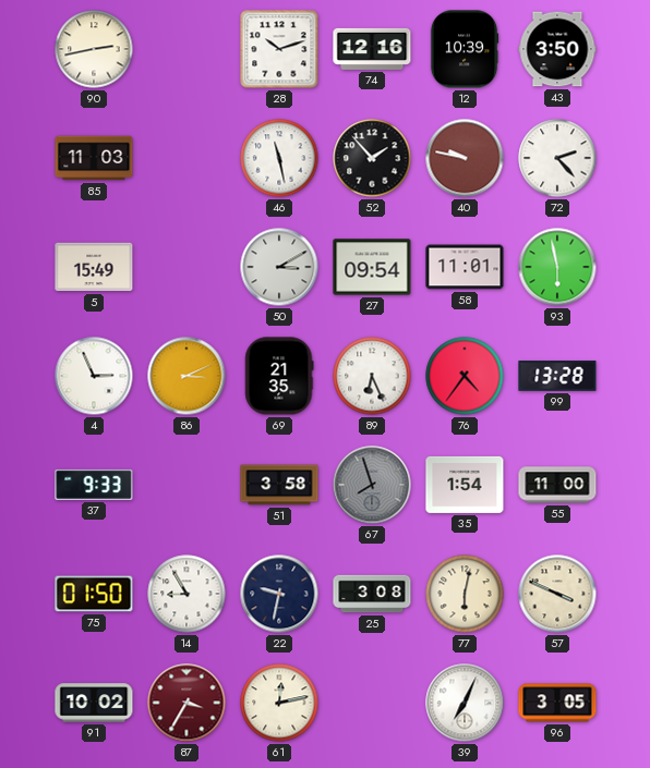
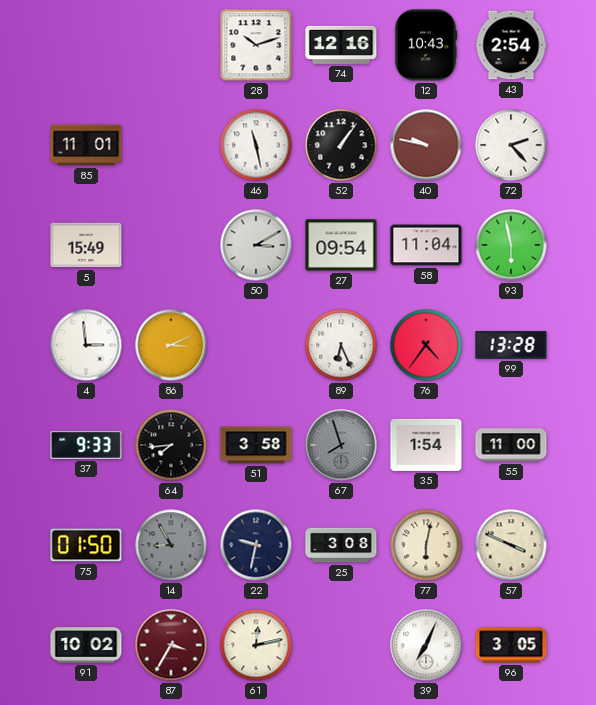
90: 2:43 -> none (94, 49)
12: 10:39 -> 10:43 (426, 45)
43: 3:50 -> 2:54 (511, 45)
85: 11:03 -> 11:01 (86, 145)
52: 1:53 -> 1:06 (341, 145)
58: 11:01 -> 11:04 (426, 245)
4: 2:56 -> 2:59 (86, 345)
69: 21:35 -> none (279, 376)
64: none -> 7:44 (171, 445)
14 dial: white -> grey (171, 545)
